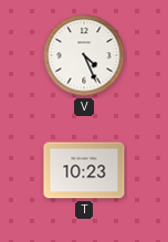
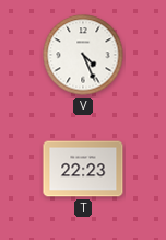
T: 10:23 -> 22:23 (83, 169)
